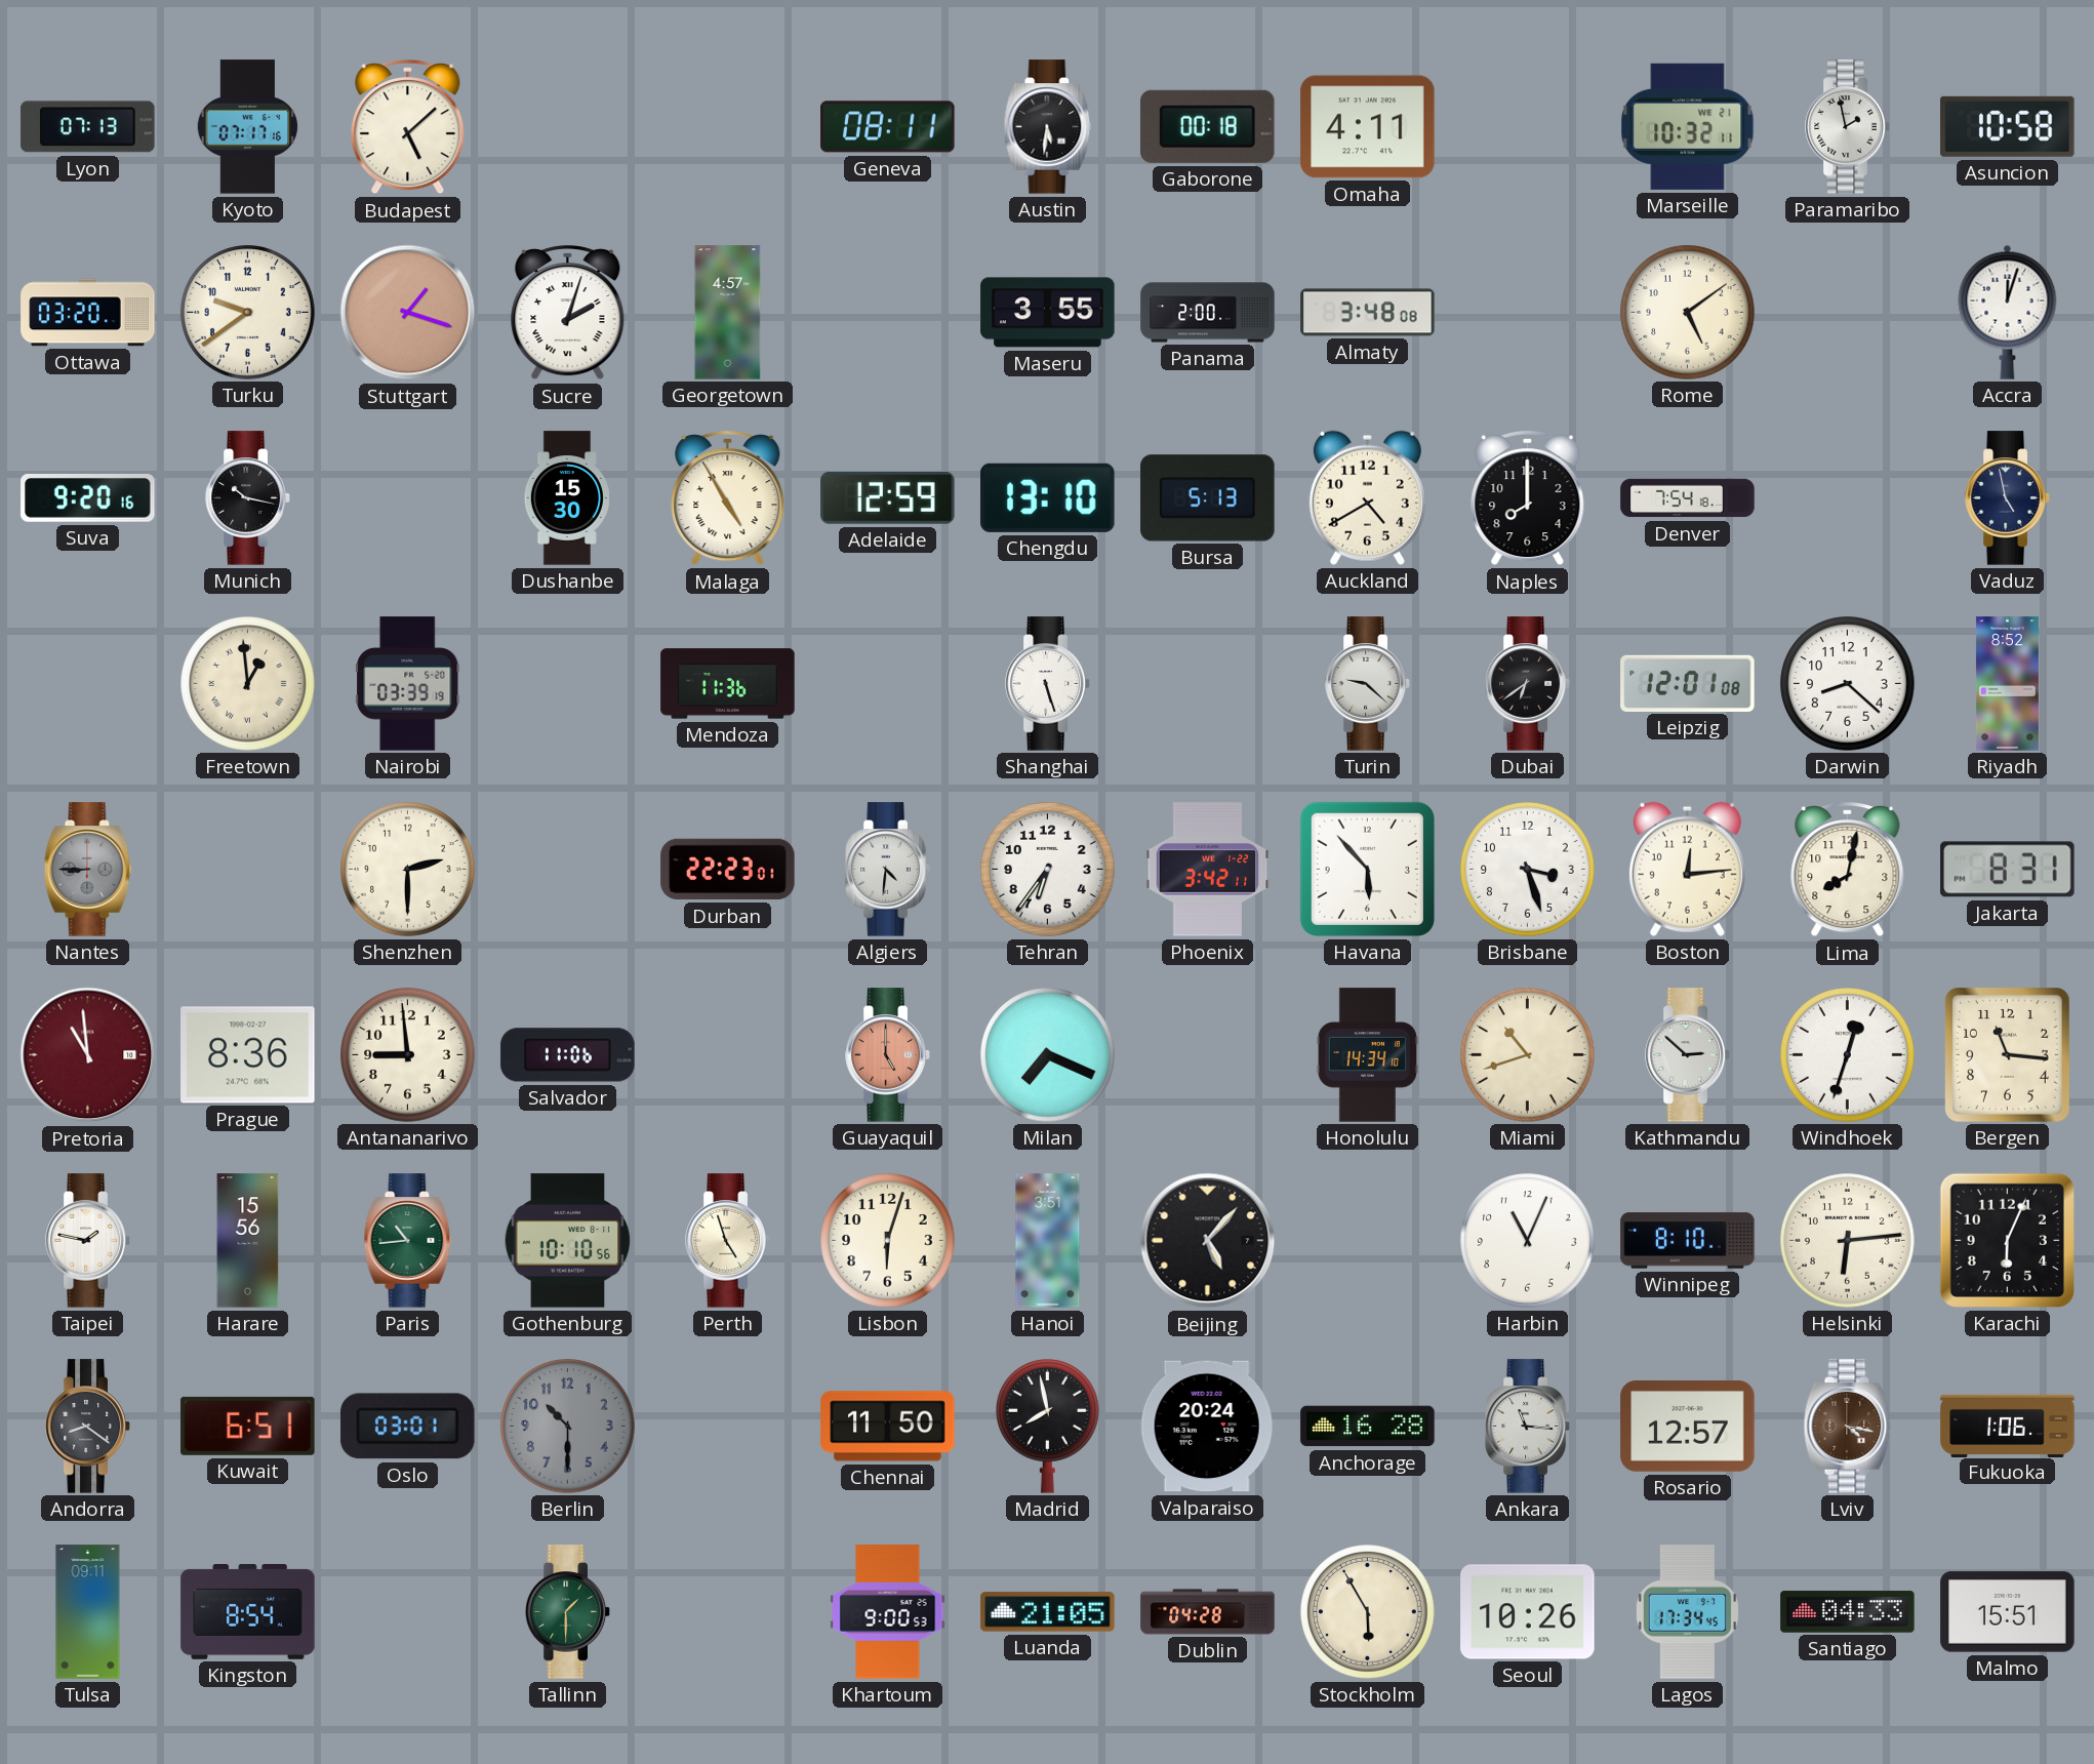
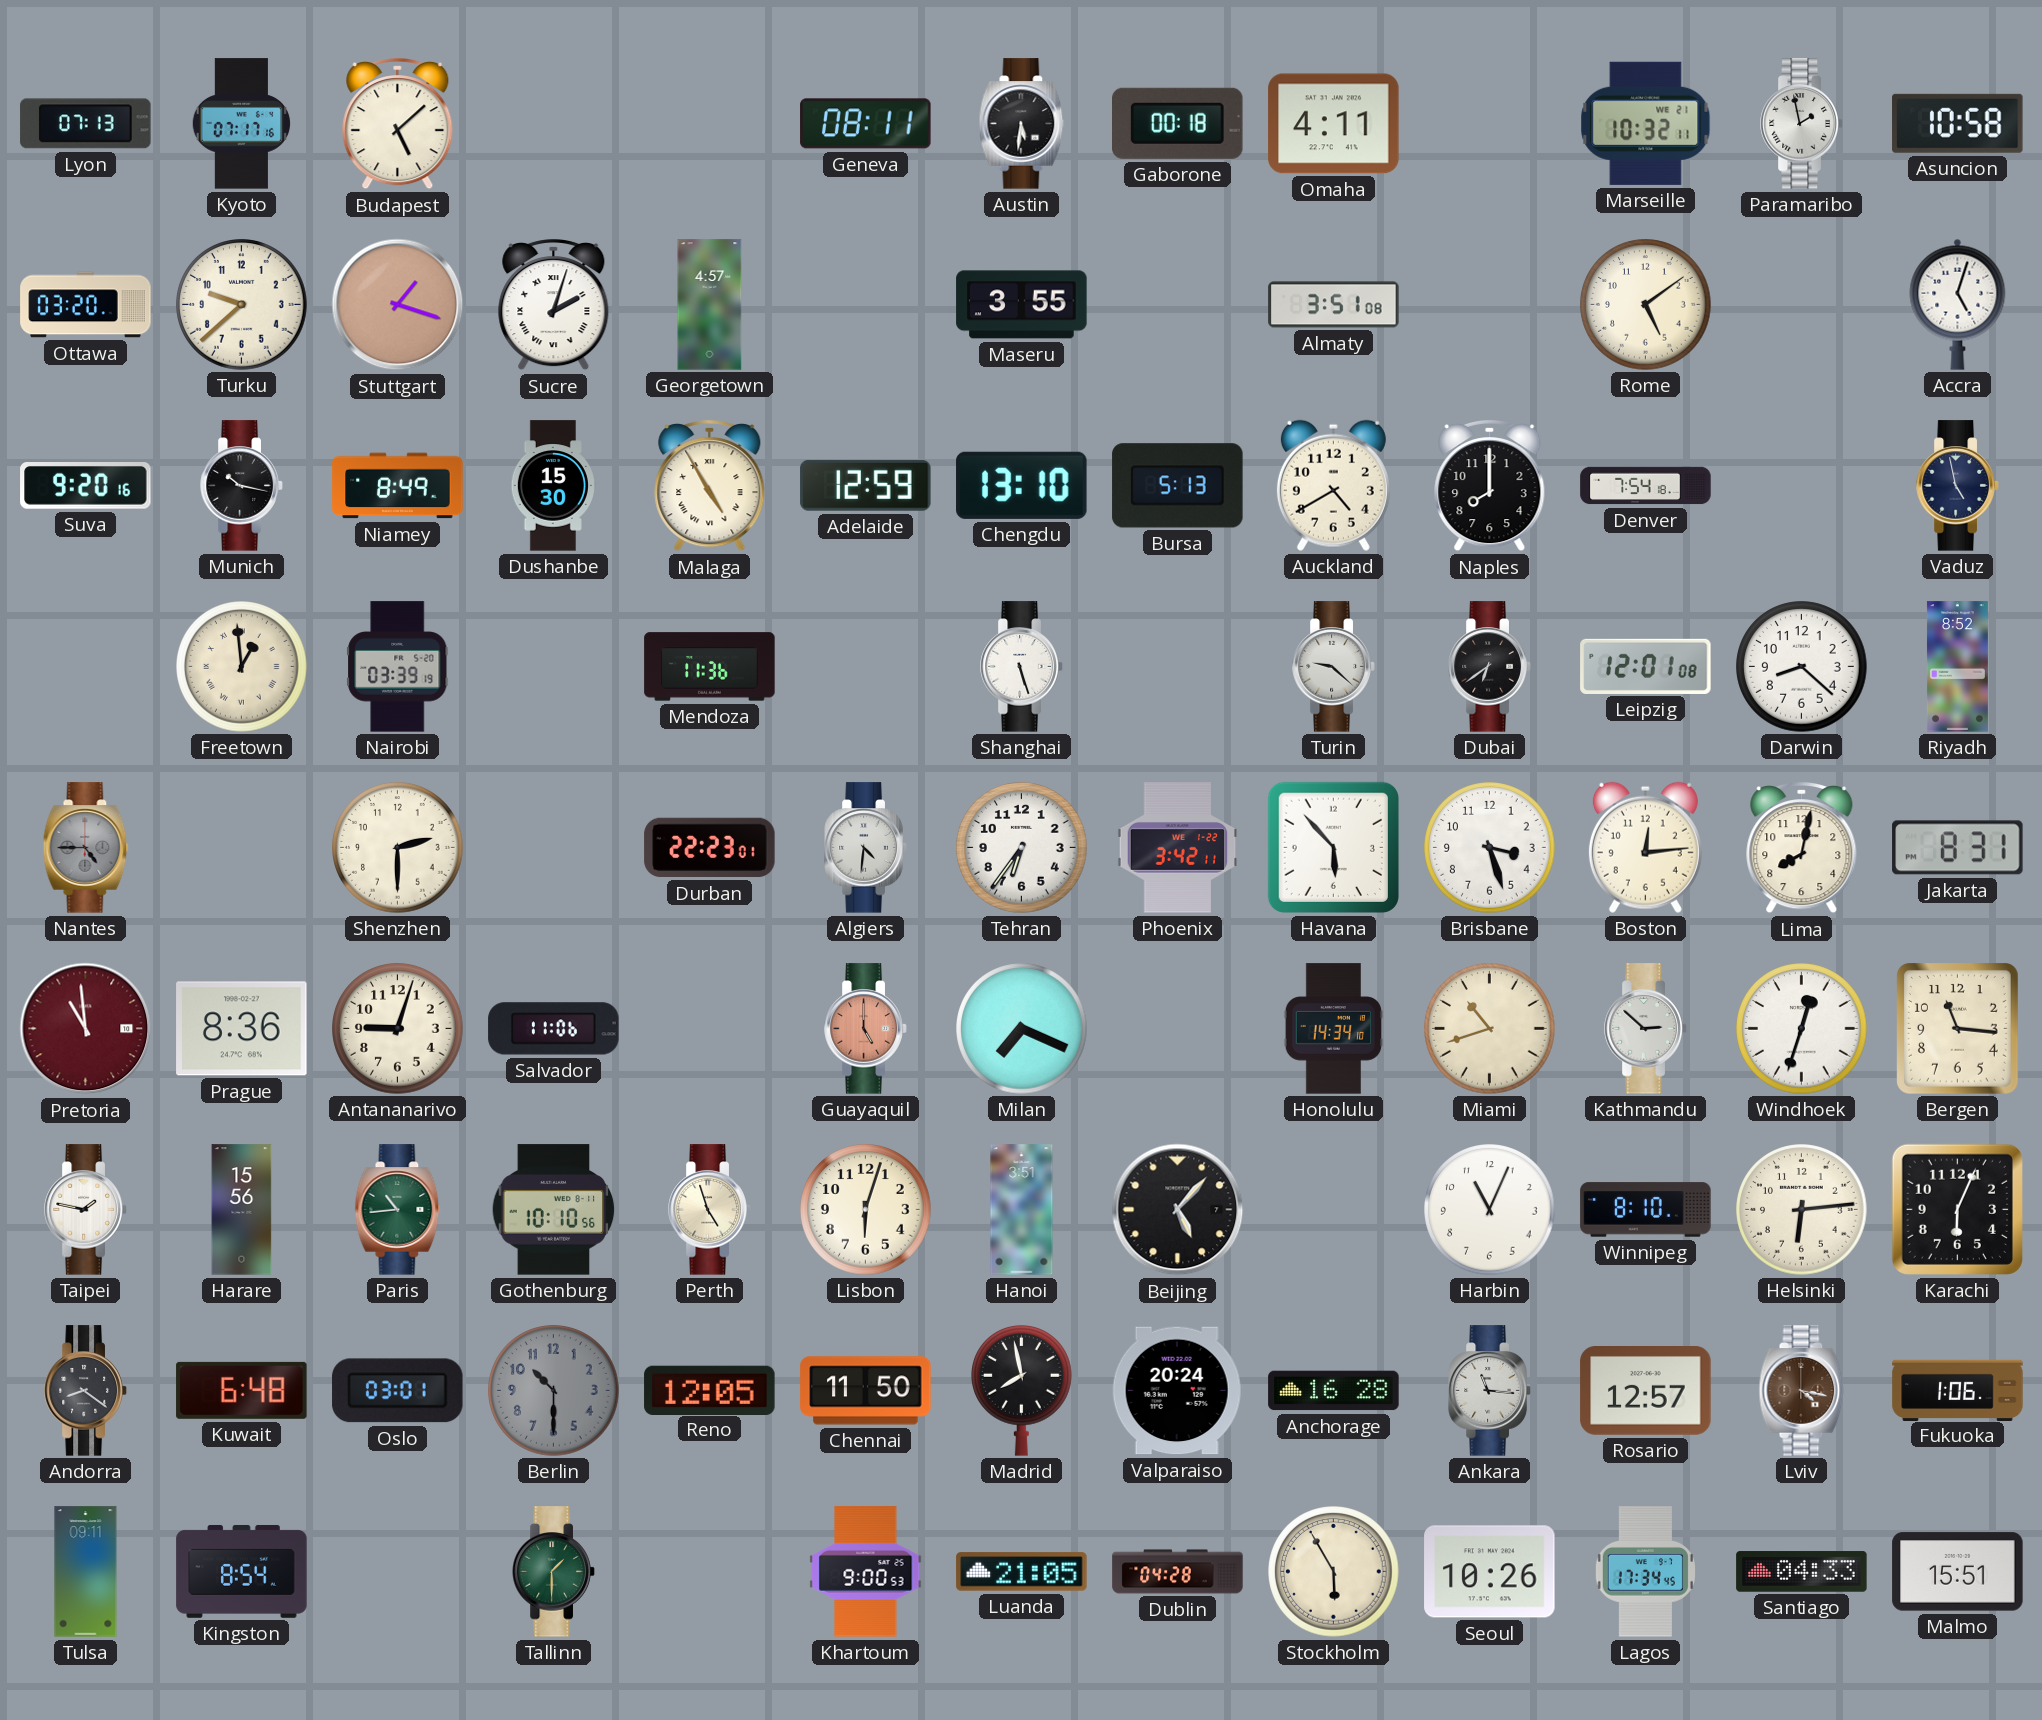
Turku: 9:39 -> 9:38 (242, 305)
Panama: 2:00 -> none (1208, 313)
Almaty: 3:48 -> 3:51 (1334, 305)
Accra: 12:03 -> 5:03 (1958, 304)
Niamey: none -> 8:49 (398, 486)
Nantes: 8:45 -> 4:45 (86, 848)
Antananarivo: 8:59 -> 9:03 (398, 1029)
Kuwait: 6:51 -> 6:48 (242, 1390)
Reno: none -> 12:05 (710, 1390)
